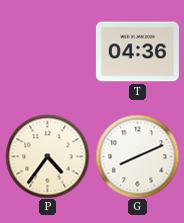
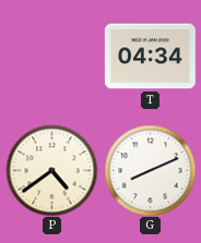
T: 04:36 -> 04:34 (150, 57)
P: 4:36 -> 4:39 (51, 170)
